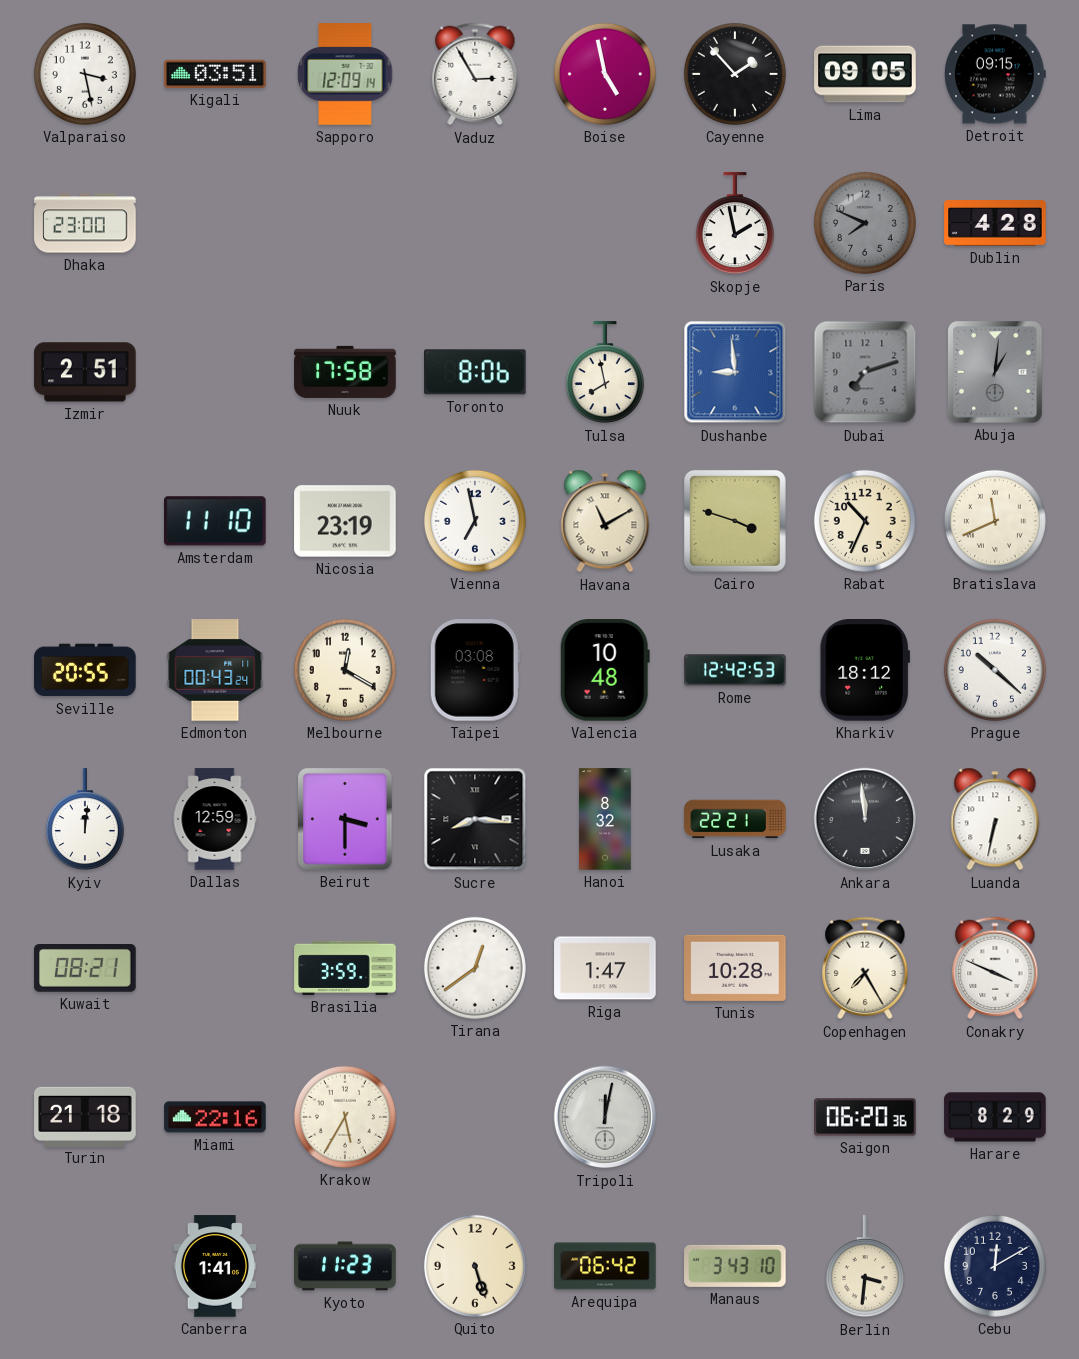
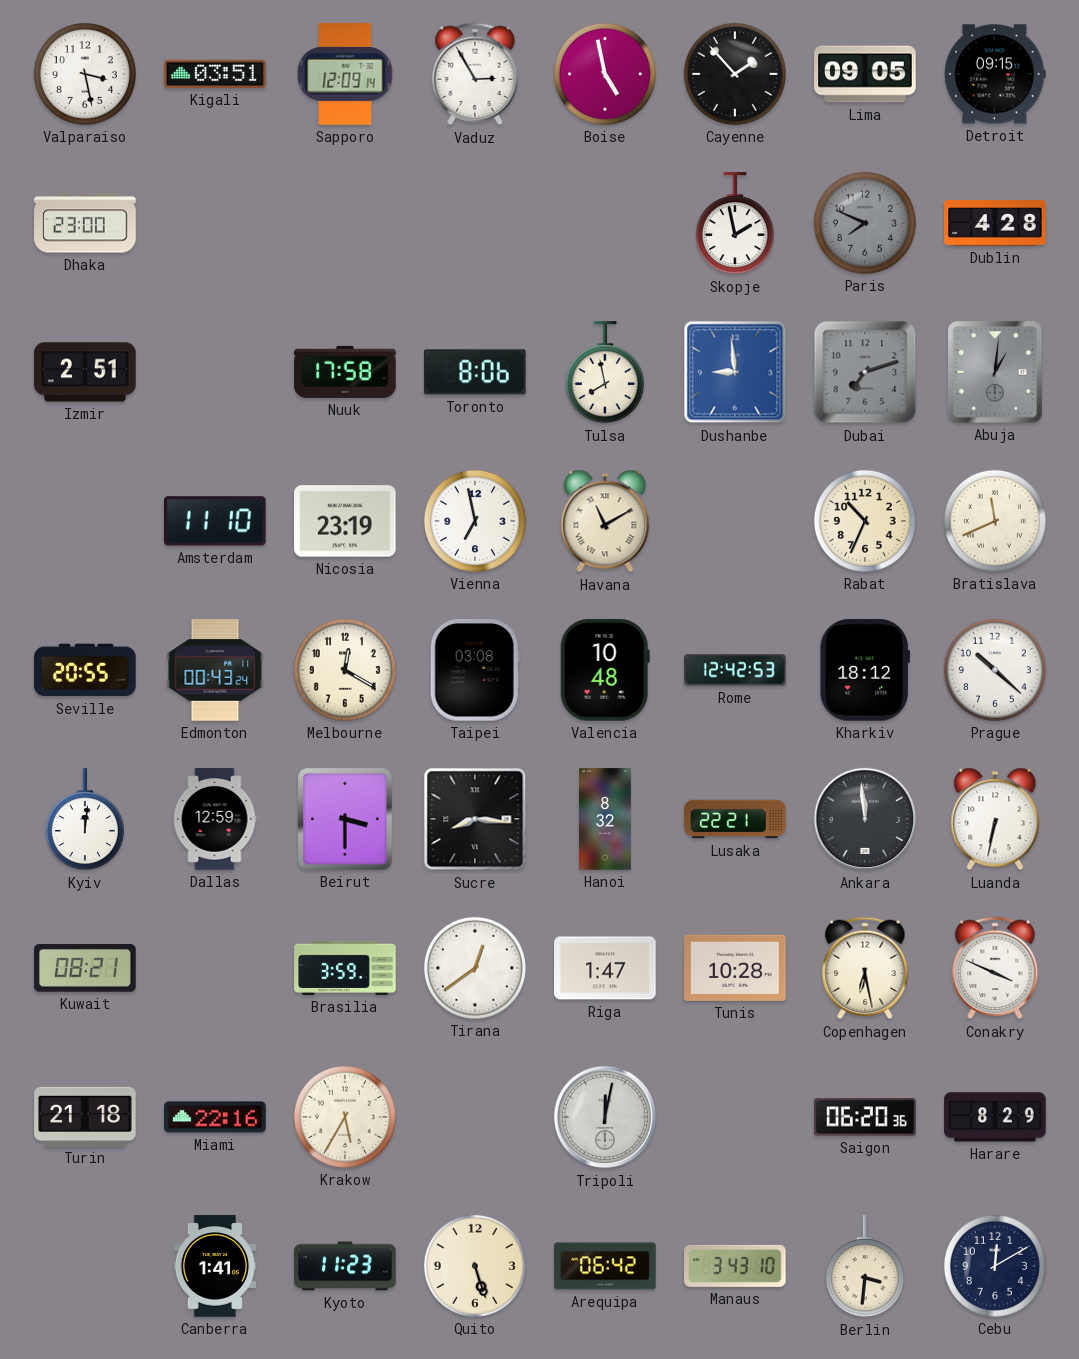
Cairo: 3:48 -> none (735, 521)
Copenhagen: 7:25 -> 6:28 (865, 968)
